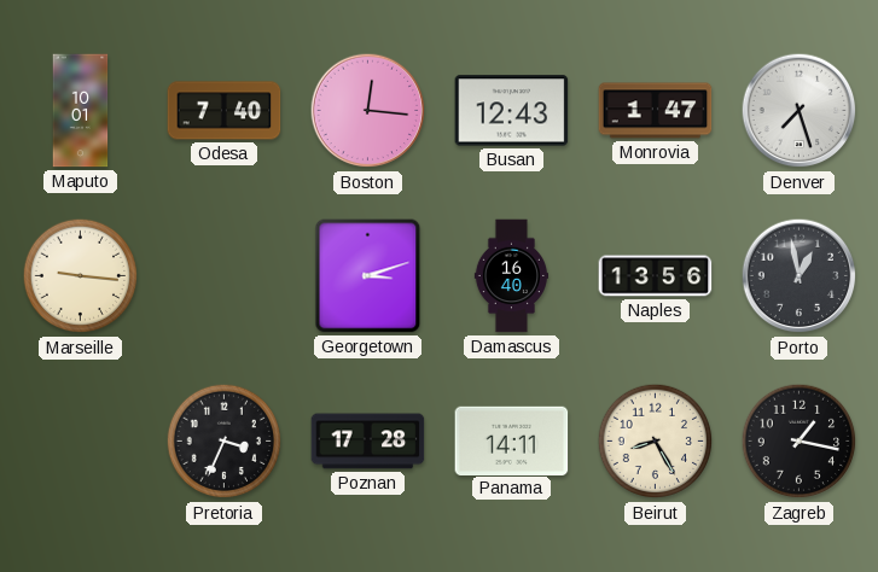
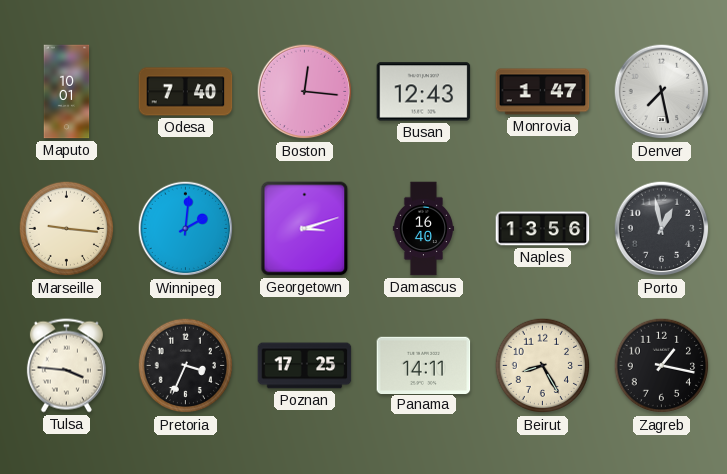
Denver: 7:27 -> 7:28 (662, 92)
Winnipeg: none -> 2:01 (186, 229)
Tulsa: none -> 3:46 (66, 366)
Poznan: 17:28 -> 17:25 (305, 366)
